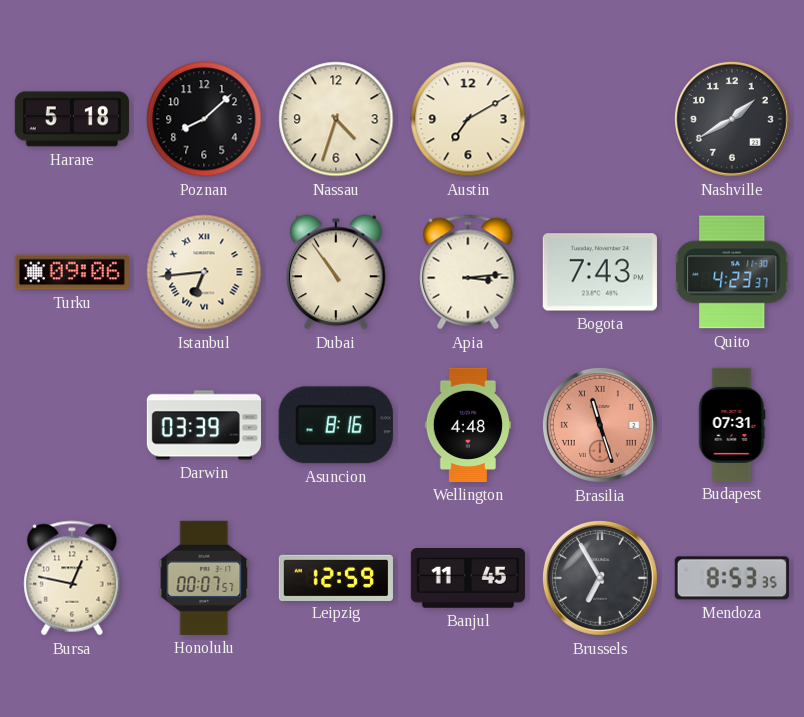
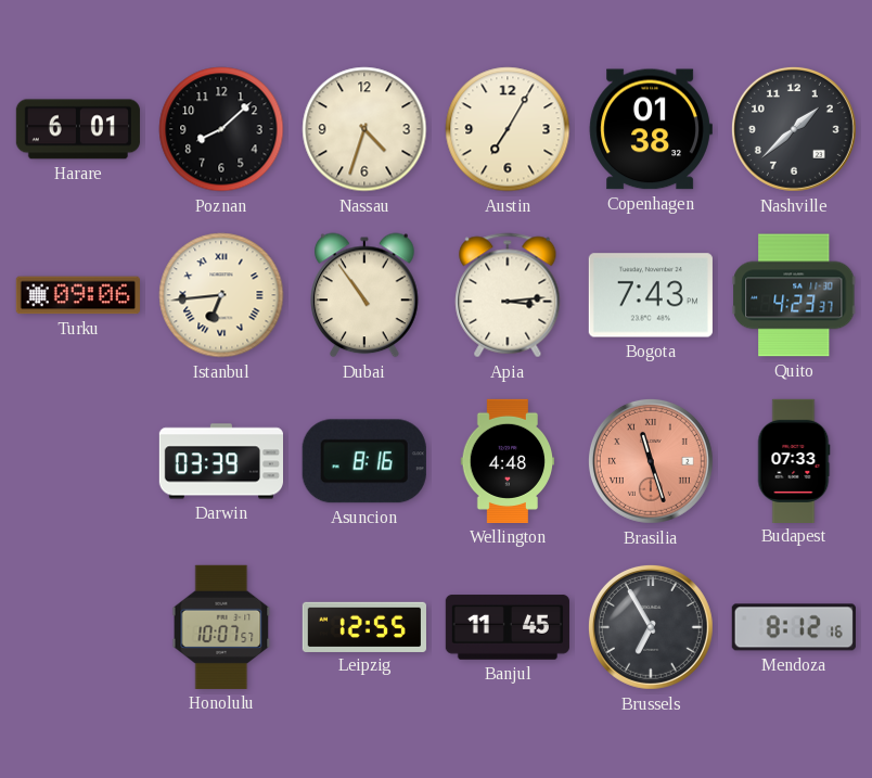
Harare: 5:18 -> 6:01 (78, 129)
Austin: 7:10 -> 7:05 (508, 129)
Copenhagen: none -> 01:38 (651, 129)
Nashville: 1:40 -> 1:38 (794, 129)
Budapest: 07:31 -> 07:33 (794, 460)
Bursa: 12:47 -> none (72, 578)
Honolulu: 00:07 -> 10:07 (221, 627)
Leipzig: 12:59 -> 12:55 (364, 626)
Mendoza: 8:53 -> 8:12 (794, 627)
